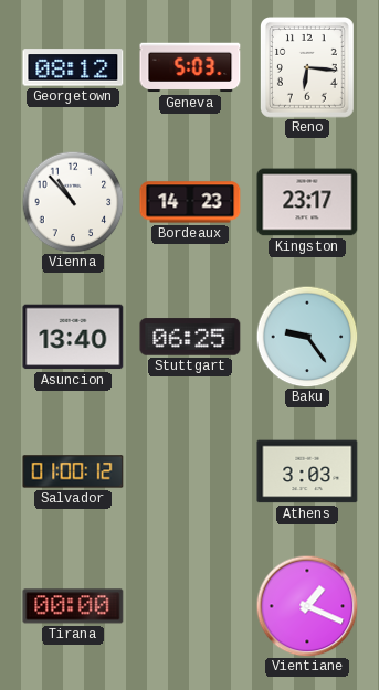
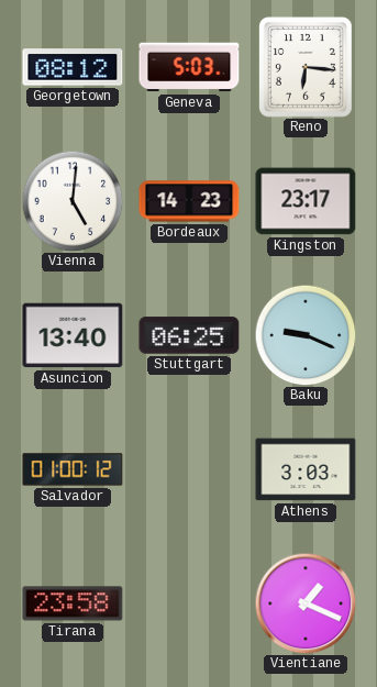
Vienna: 10:53 -> 5:01 (73, 201)
Baku: 9:24 -> 9:19 (306, 335)
Tirana: 00:00 -> 23:58 (73, 603)
